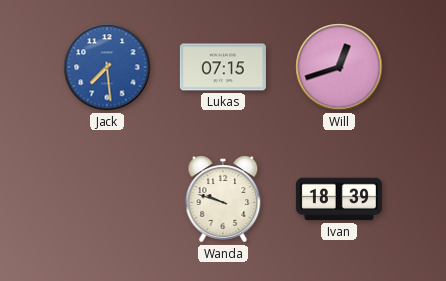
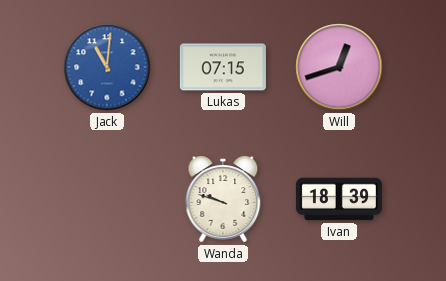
Jack: 7:29 -> 11:01 (107, 67)
